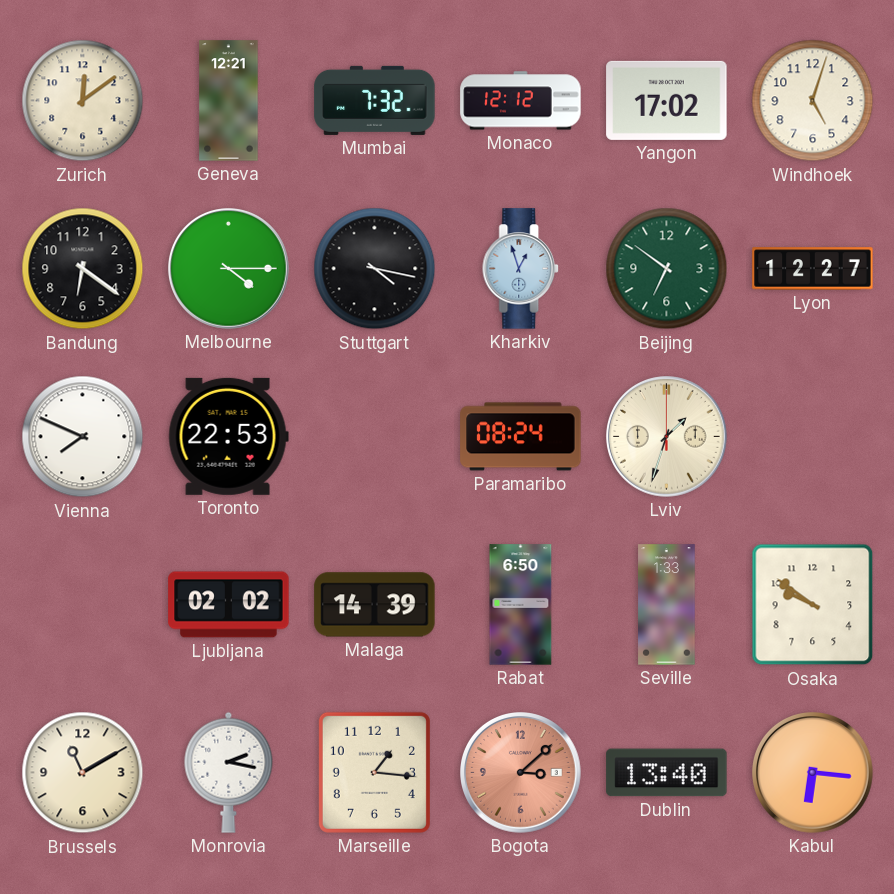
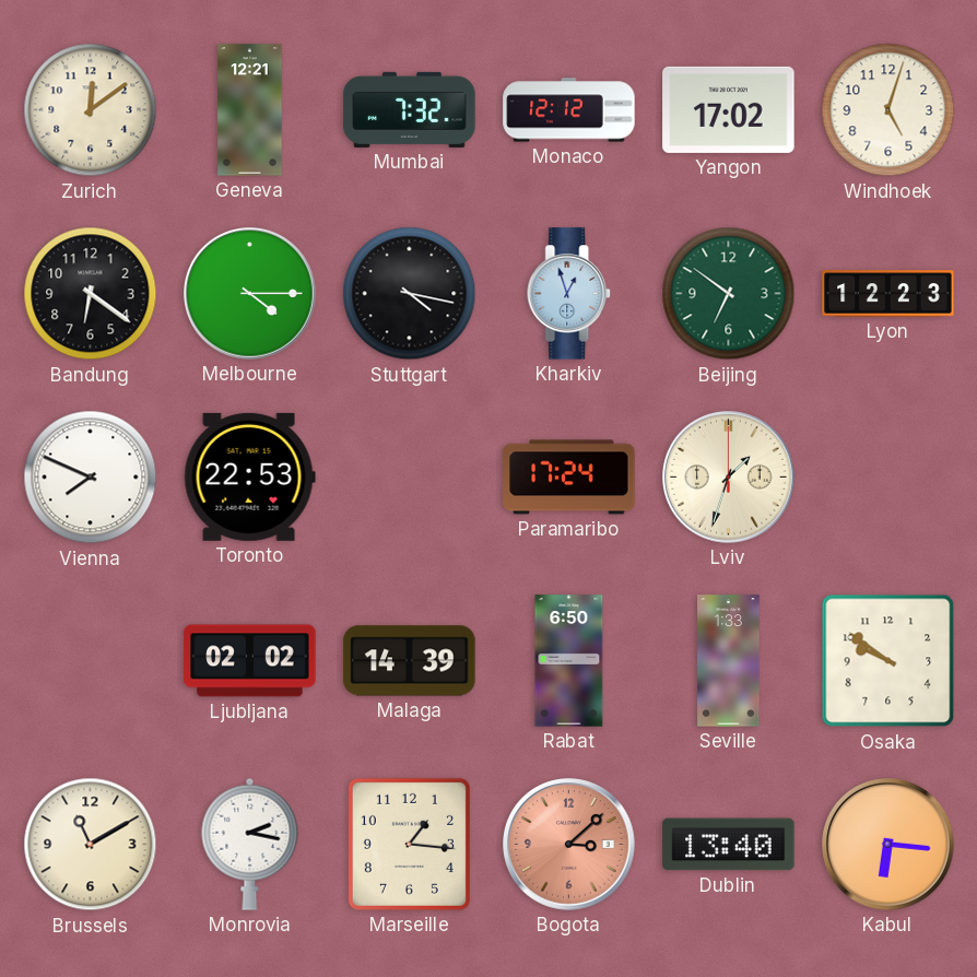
Lyon: 12:27 -> 12:23 (888, 294)
Paramaribo: 08:24 -> 17:24 (569, 478)
